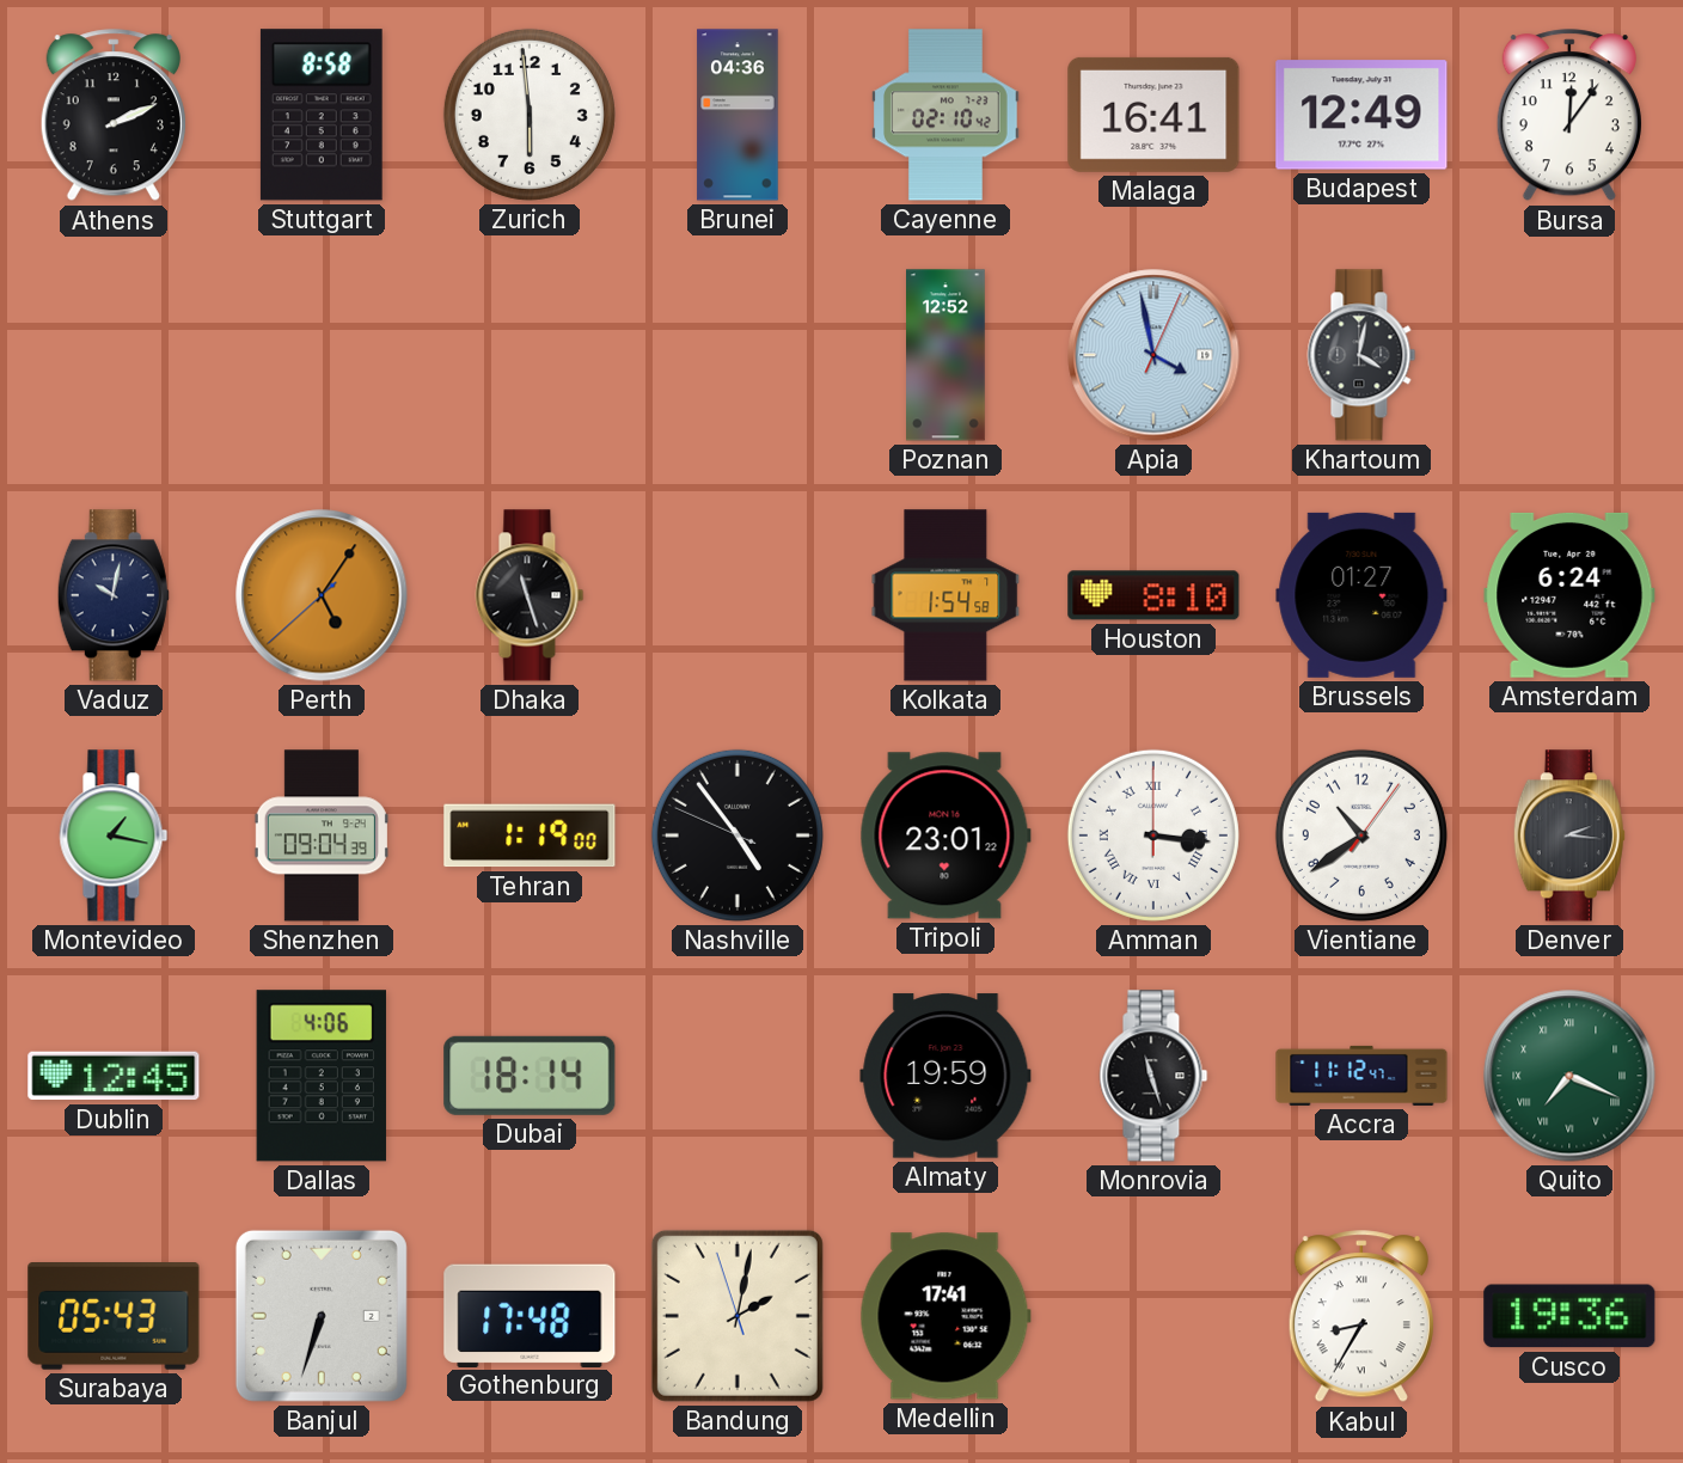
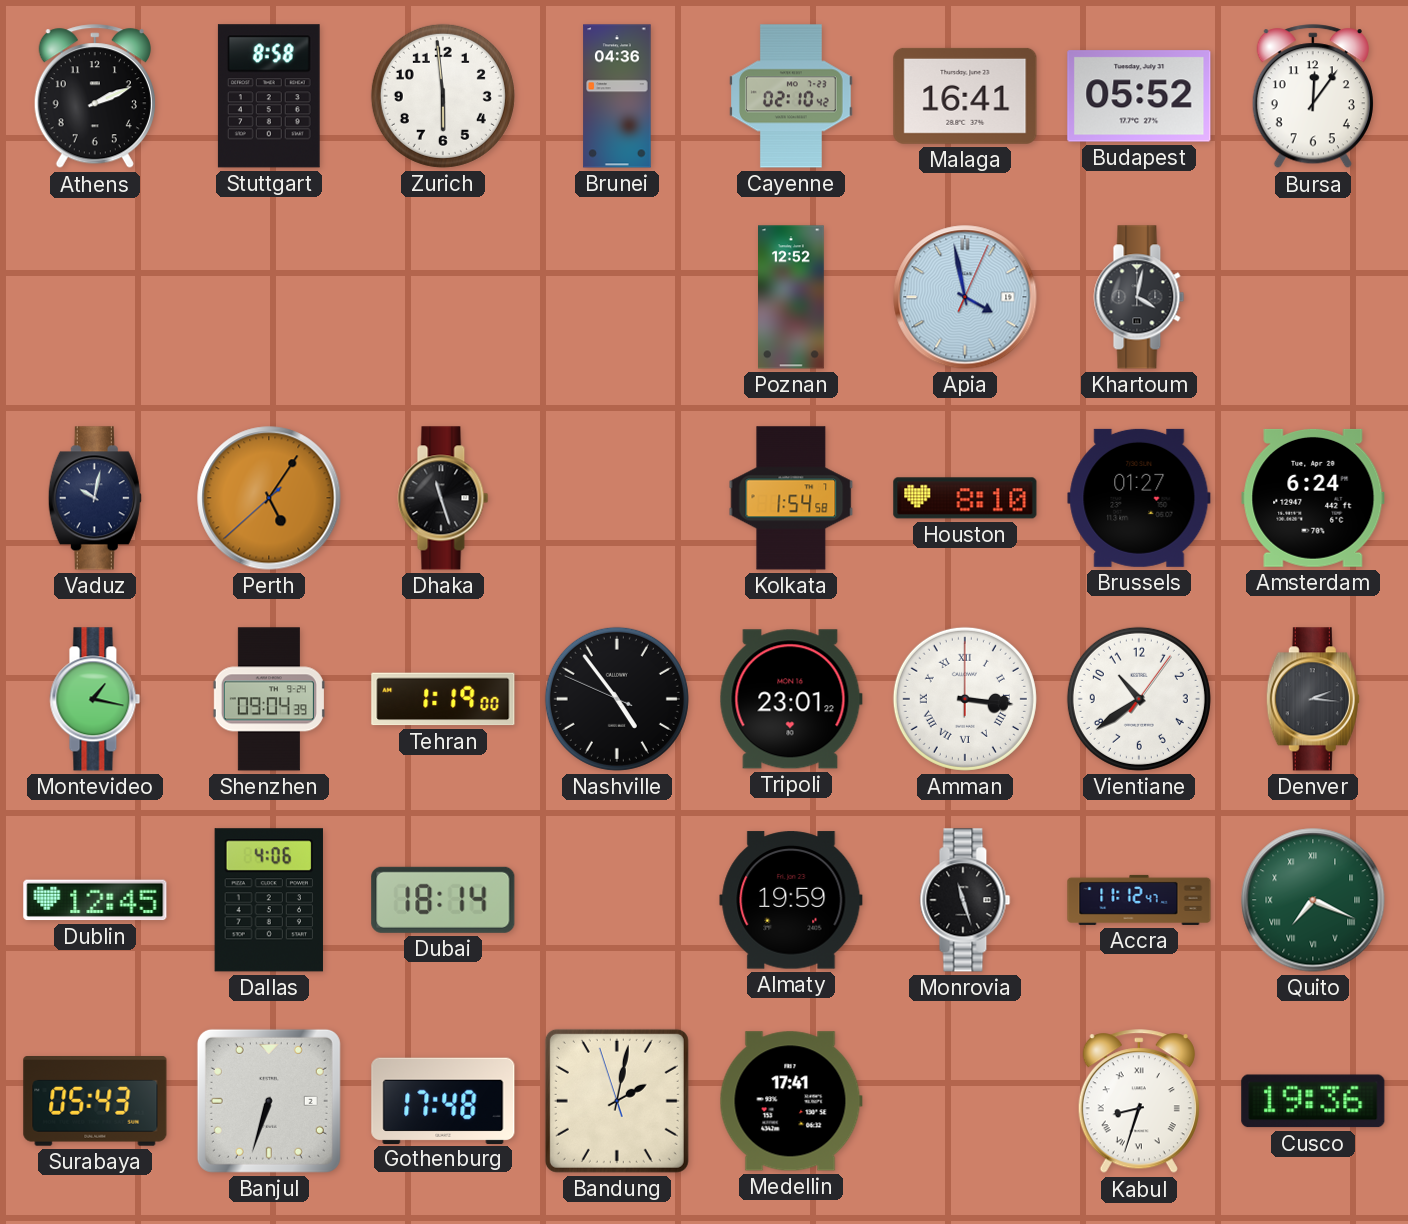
Budapest: 12:49 -> 05:52 (1139, 96)
Kabul: 8:35 -> 8:33 (1139, 1102)
